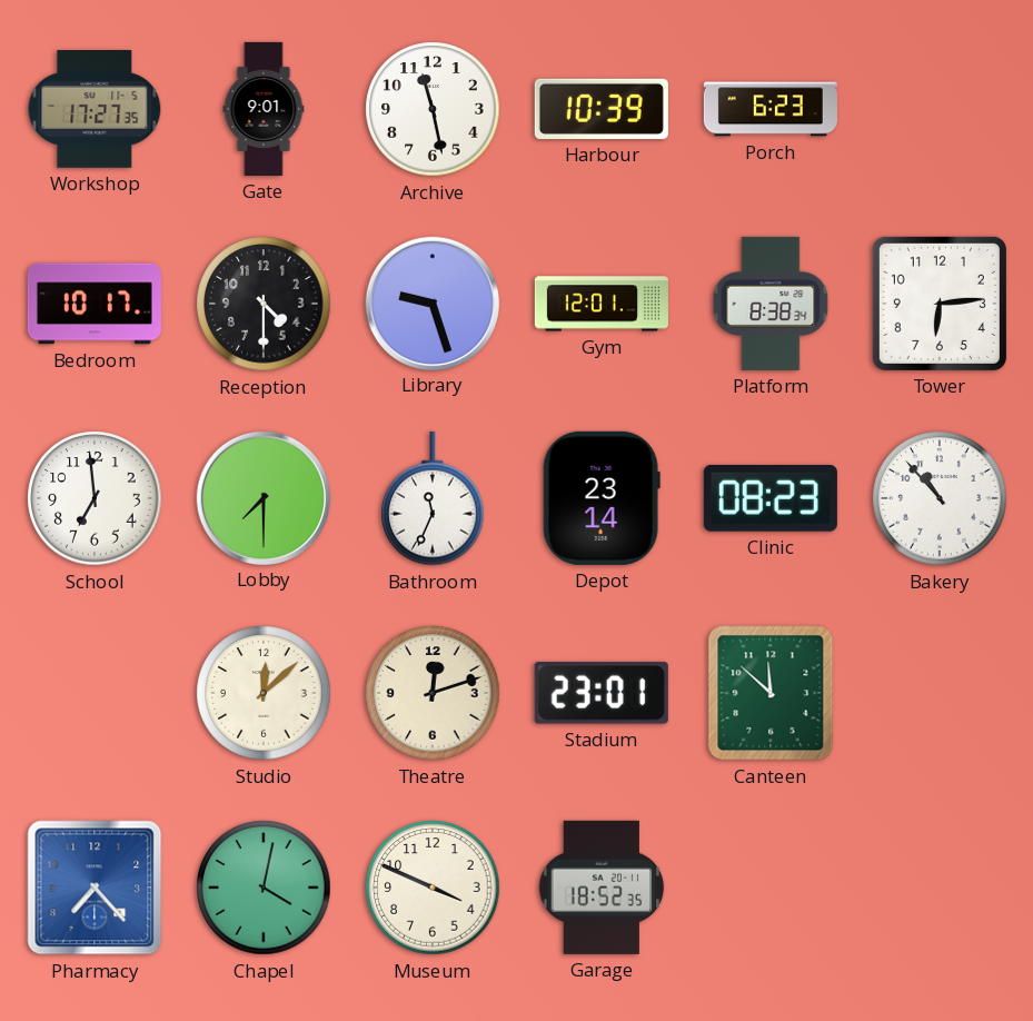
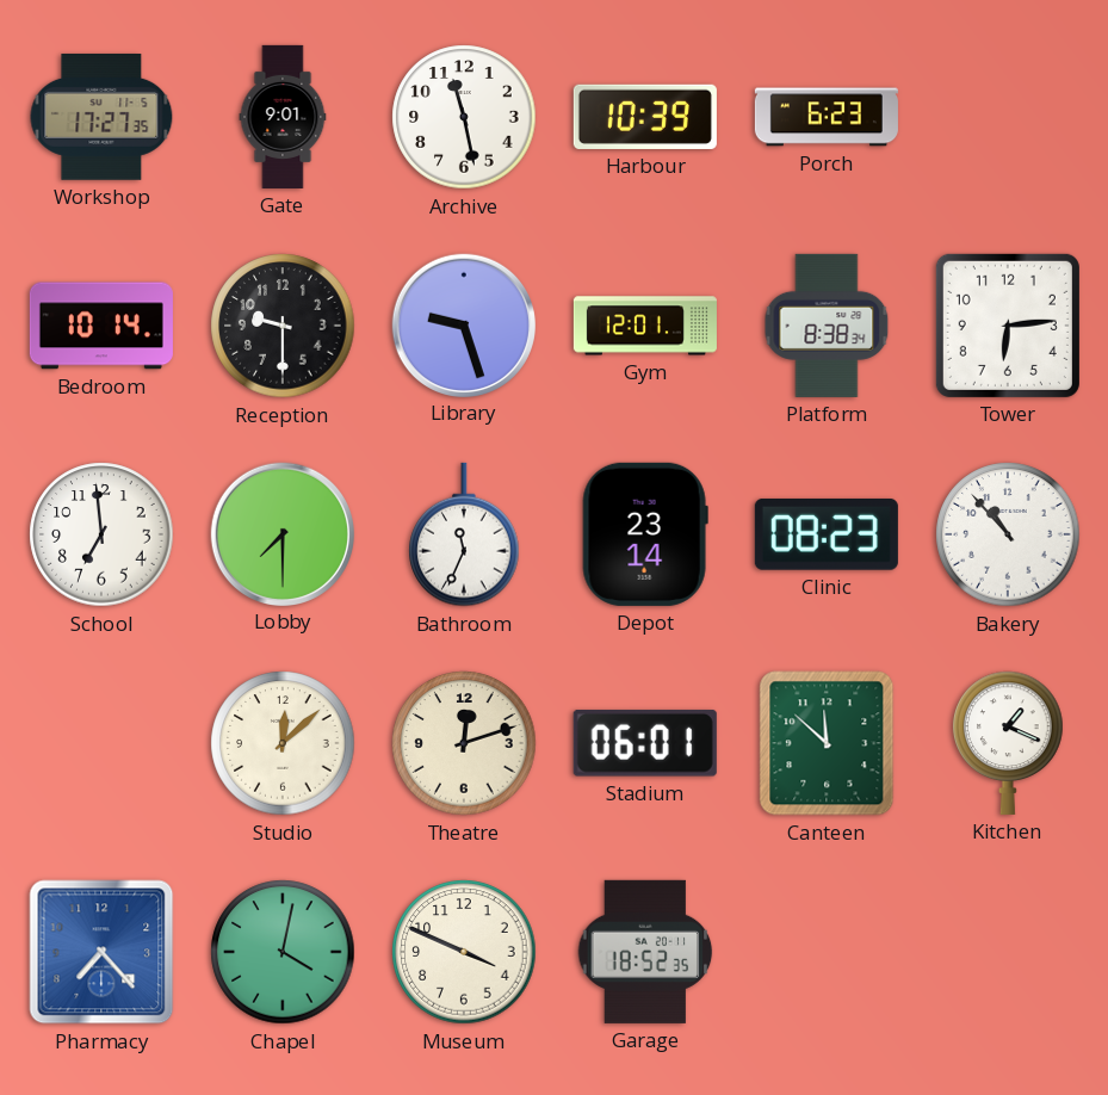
Bedroom: 10:17 -> 10:14 (101, 326)
Reception: 4:30 -> 9:30 (283, 326)
Stadium: 23:01 -> 06:01 (645, 743)
Kitchen: none -> 1:19 (1008, 743)
